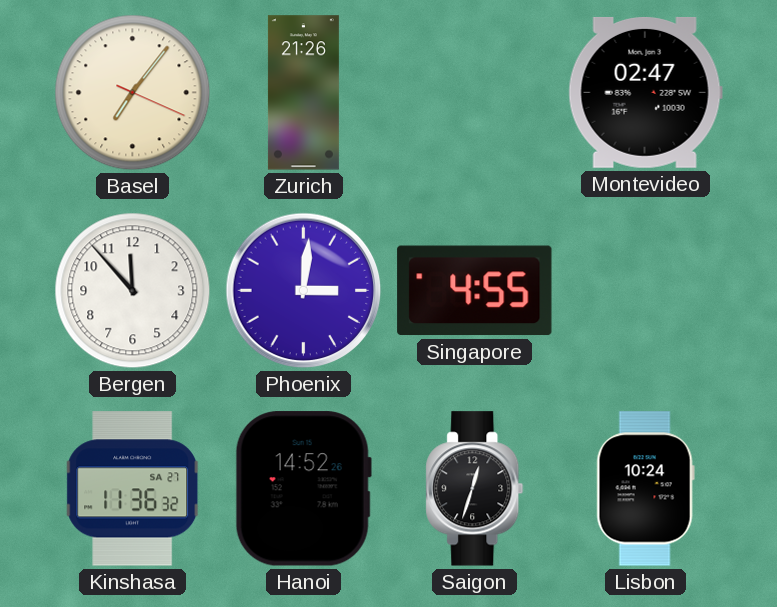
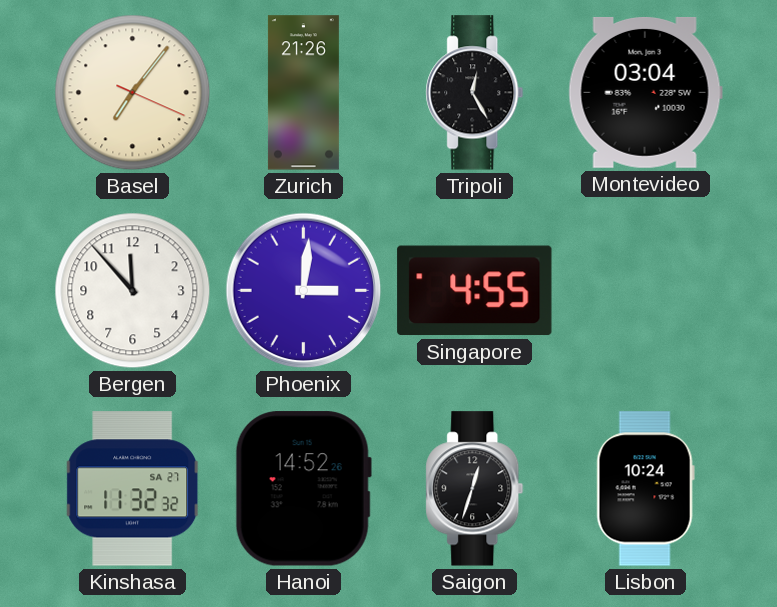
Tripoli: none -> 12:25 (475, 93)
Montevideo: 02:47 -> 03:04 (645, 92)
Kinshasa: 11:36 -> 11:32 (133, 489)
